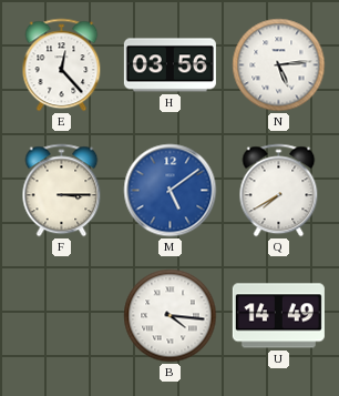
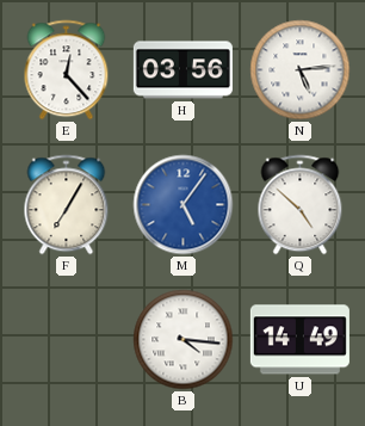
F: 3:15 -> 7:05 (67, 205)
M: 5:09 -> 5:06 (184, 205)
Q: 7:40 -> 4:52 (301, 205)
